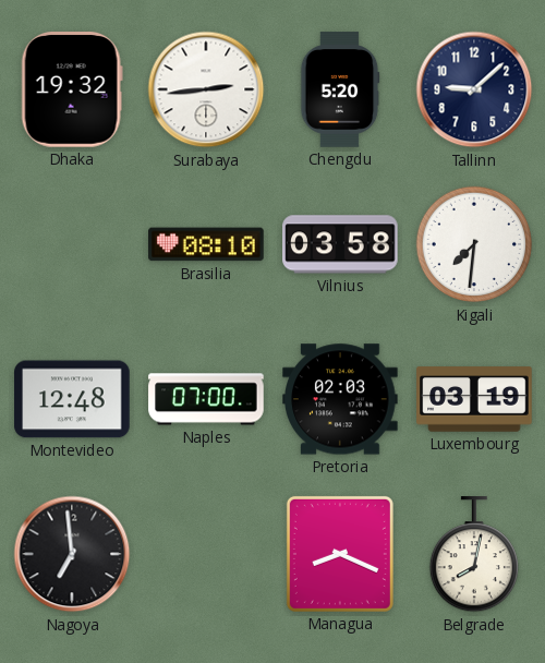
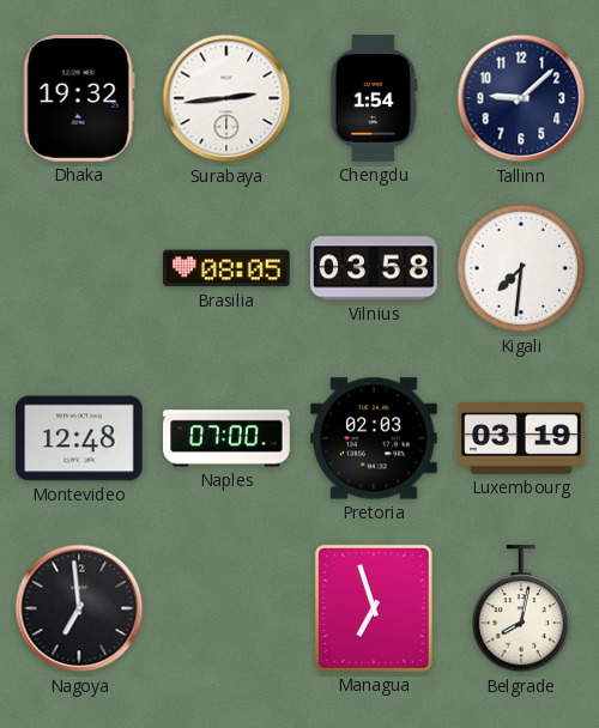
Chengdu: 5:20 -> 1:54 (374, 98)
Brasilia: 08:10 -> 08:05 (226, 268)
Managua: 8:19 -> 6:57 (374, 608)
